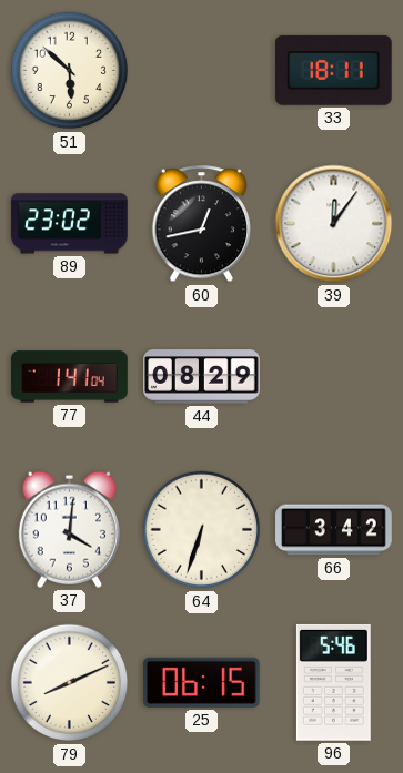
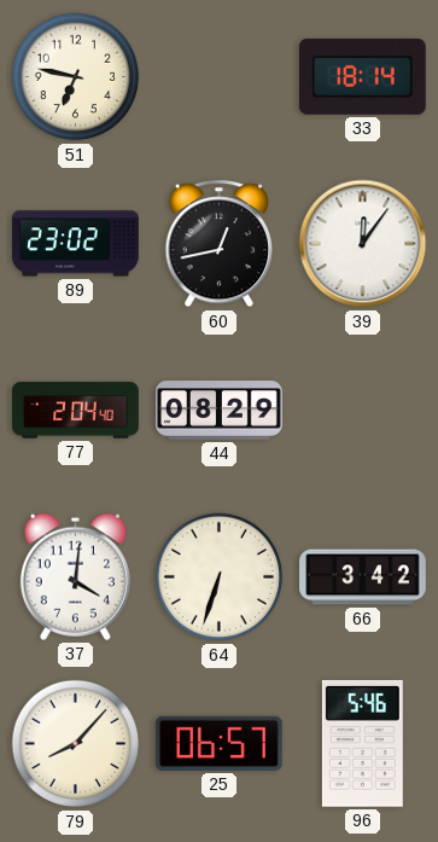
51: 5:52 -> 6:47 (76, 77)
33: 18:11 -> 18:14 (362, 76)
77: 1:41 -> 2:04 (76, 411)
79: 8:11 -> 8:07 (76, 744)
25: 06:15 -> 06:57 (218, 743)
